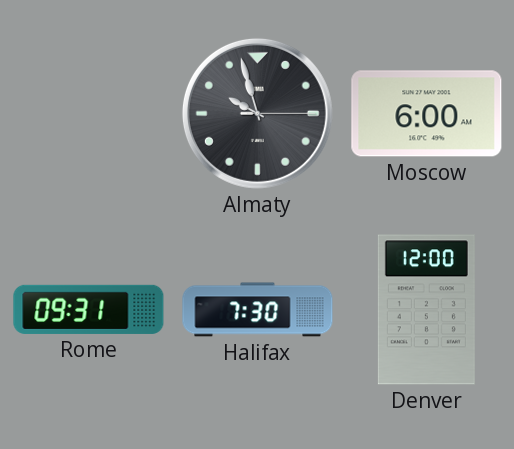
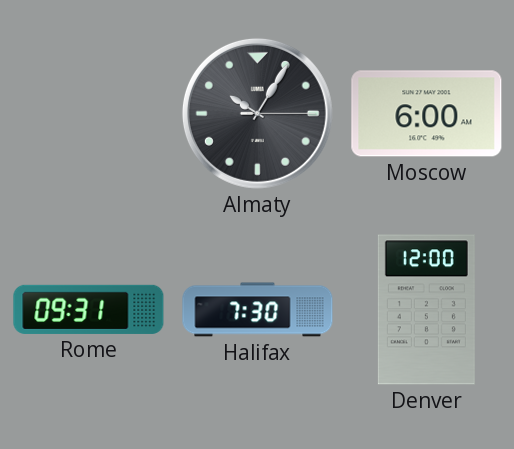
Almaty: 9:57 -> 10:05 (257, 113)
